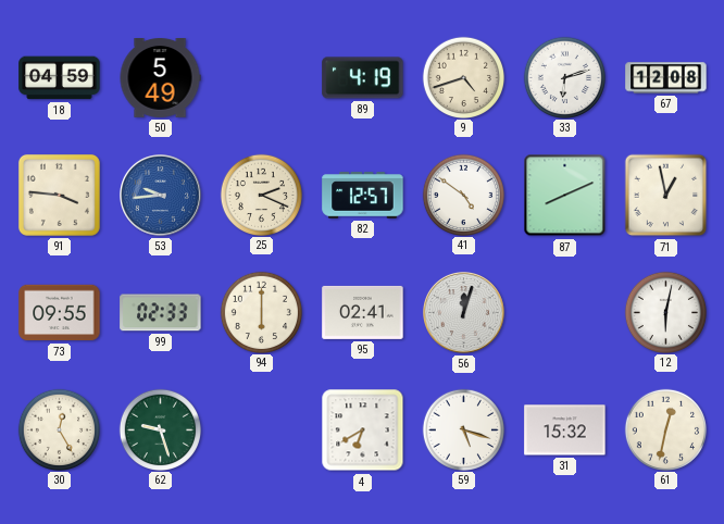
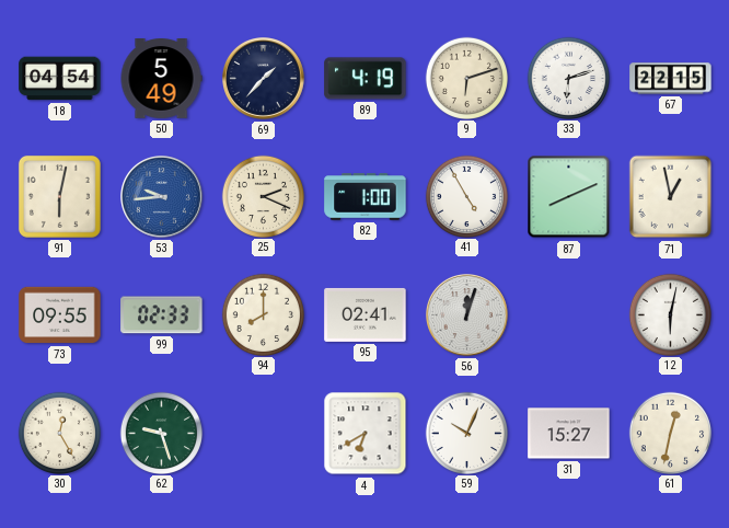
18: 04:59 -> 04:54 (60, 79)
69: none -> 1:37 (264, 79)
9: 4:42 -> 6:12 (466, 78)
67: 12:08 -> 22:15 (671, 79)
91: 3:46 -> 6:02 (59, 196)
82: 12:57 -> 1:00 (366, 197)
41: 4:51 -> 4:55 (466, 196)
94: 6:00 -> 8:00 (263, 314)
59: 5:18 -> 10:04 (466, 433)
31: 15:32 -> 15:27 (569, 434)
